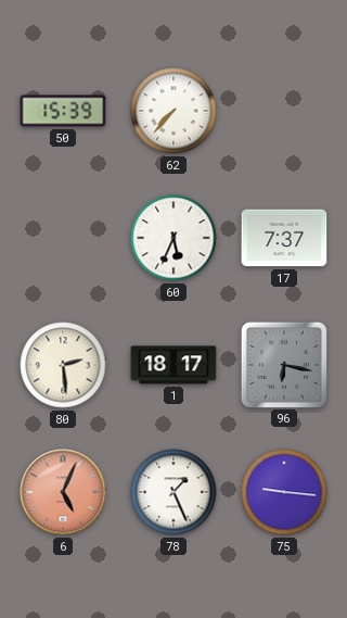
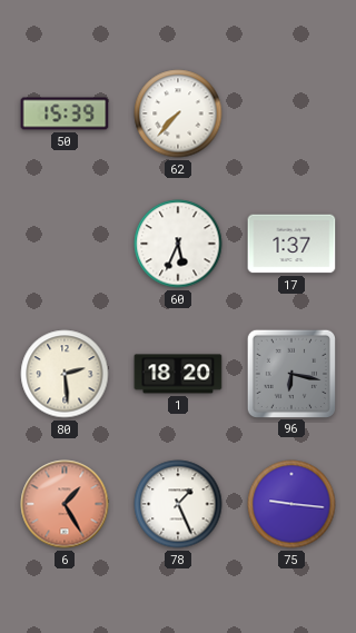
17: 7:37 -> 1:37 (291, 244)
1: 18:17 -> 18:20 (178, 374)
6: 5:04 -> 1:25 (65, 504)
